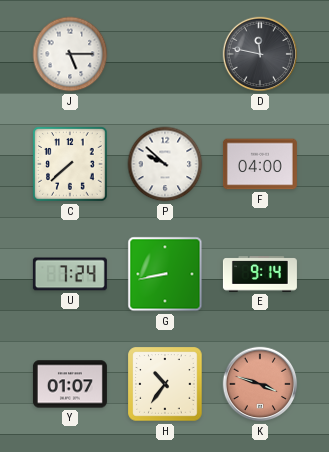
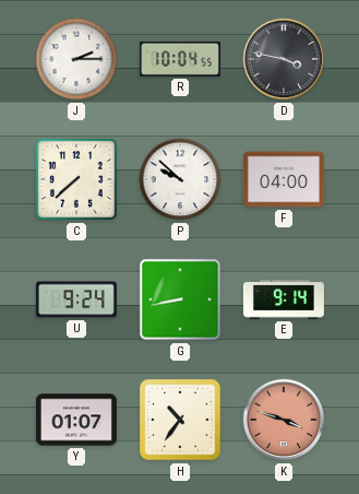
J: 5:15 -> 2:15 (76, 59)
R: none -> 10:04 (180, 59)
D: 11:47 -> 3:47 (284, 59)
U: 7:24 -> 9:24 (76, 299)
